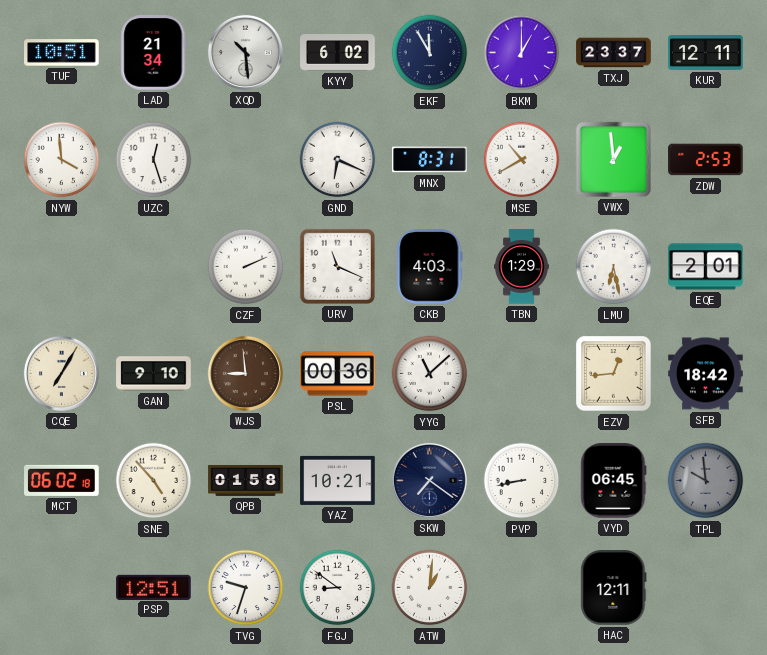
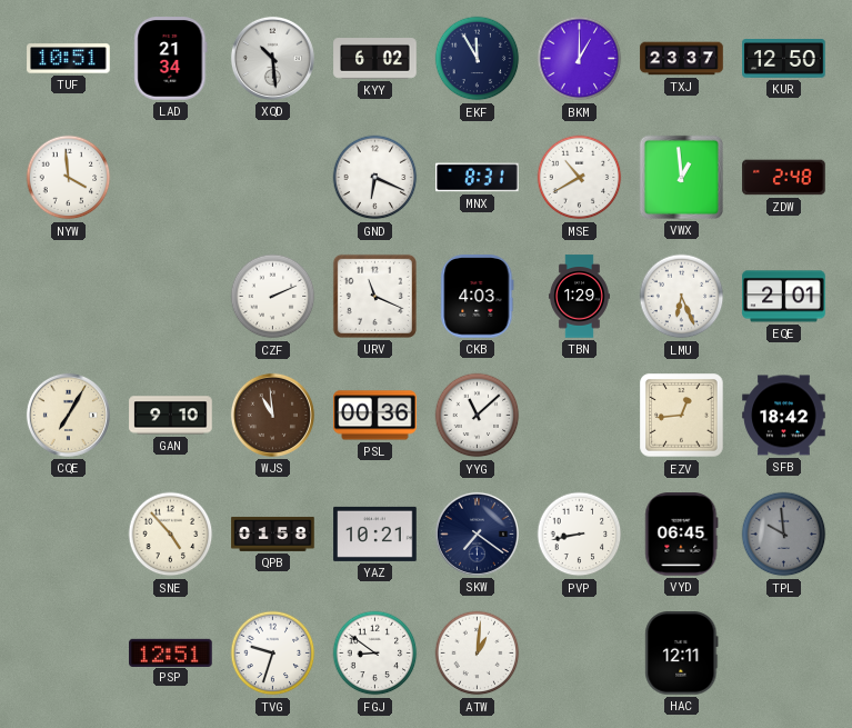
KUR: 12:11 -> 12:50 (784, 59)
UZC: 12:27 -> none (154, 160)
ZDW: 2:53 -> 2:48 (784, 178)
LMU: 6:28 -> 6:26 (682, 297)
WJS: 8:59 -> 10:59 (272, 415)
MCT: 06:02 -> none (62, 480)
